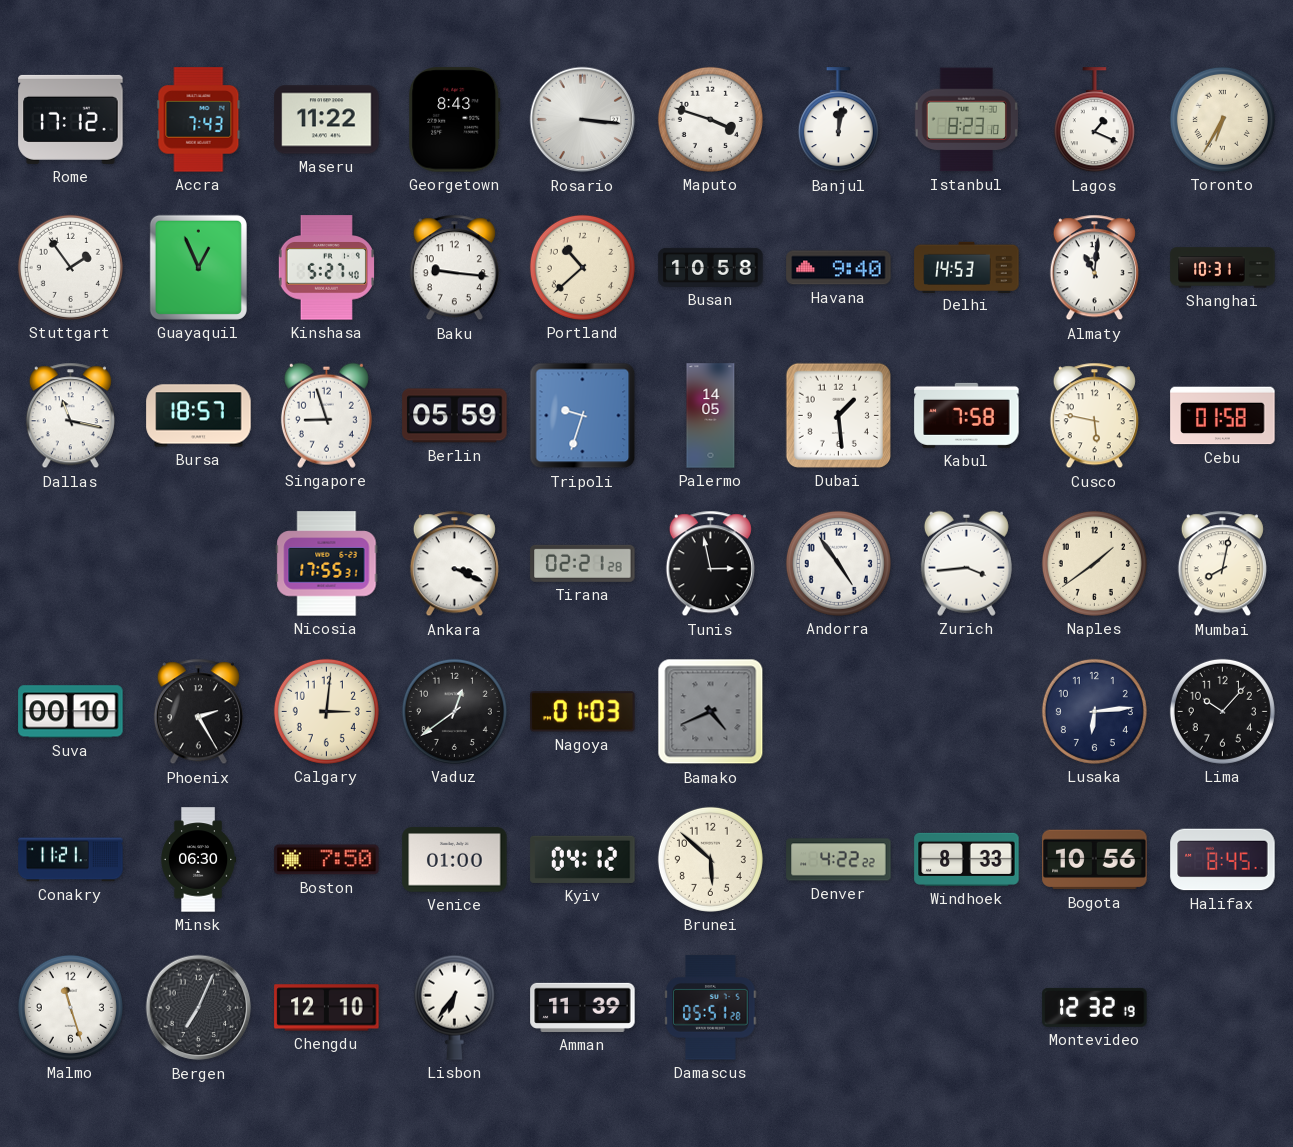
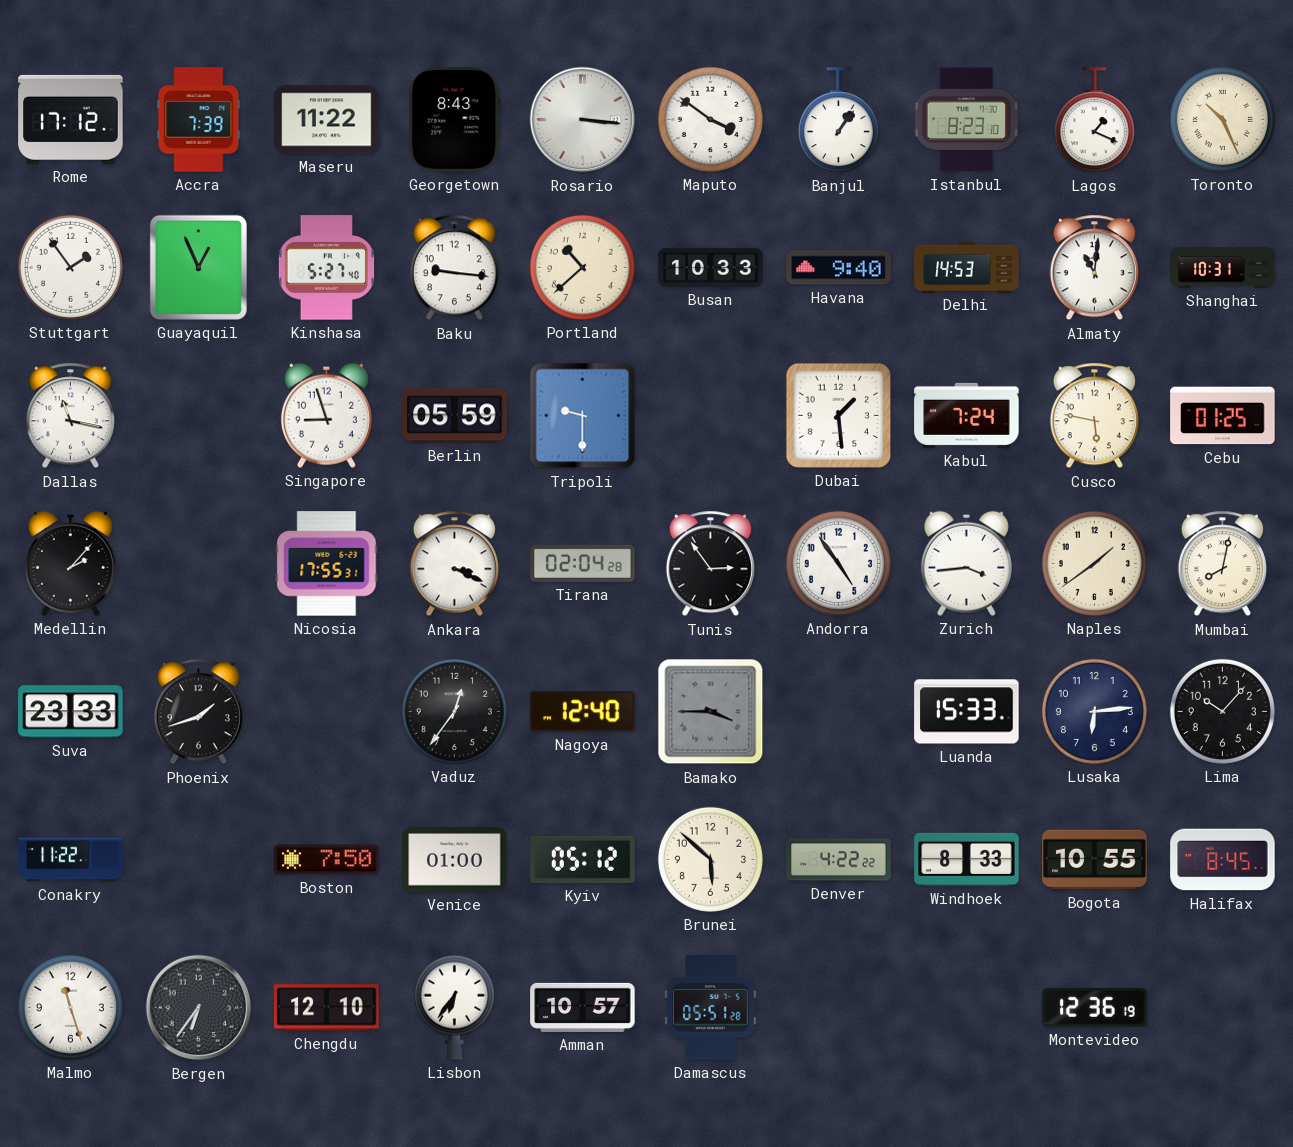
Accra: 7:43 -> 7:39 (199, 120)
Maputo: 3:48 -> 3:51 (710, 119)
Banjul: 12:02 -> 1:06 (838, 120)
Toronto: 6:35 -> 10:26 (1222, 119)
Busan: 10:58 -> 10:33 (711, 267)
Bursa: 18:57 -> none (199, 416)
Tripoli: 9:33 -> 9:30 (583, 416)
Palermo: 14:05 -> none (711, 416)
Kabul: 7:58 -> 7:24 (967, 415)
Cebu: 01:58 -> 01:25 (1223, 416)
Medellin: none -> 2:07 (70, 563)
Tirana: 02:21 -> 02:04 (583, 563)
Tunis: 2:58 -> 2:54 (710, 564)
Suva: 00:10 -> 23:33 (71, 712)
Phoenix: 2:25 -> 1:42 (198, 712)
Calgary: 3:01 -> none (326, 711)
Vaduz: 12:39 -> 12:36 (454, 711)
Nagoya: 01:03 -> 12:40 (583, 712)
Bamako: 4:41 -> 3:45 (711, 712)
Luanda: none -> 15:33 (967, 712)
Conakry: 11:21 -> 11:22 (71, 860)
Minsk: 06:30 -> none (198, 860)
Kyiv: 04:12 -> 05:12 (583, 859)
Bogota: 10:56 -> 10:55 (1095, 860)
Bergen: 7:04 -> 6:36 (199, 1008)
Amman: 11:39 -> 10:57 (583, 1007)
Montevideo: 12:32 -> 12:36 (1095, 1007)
